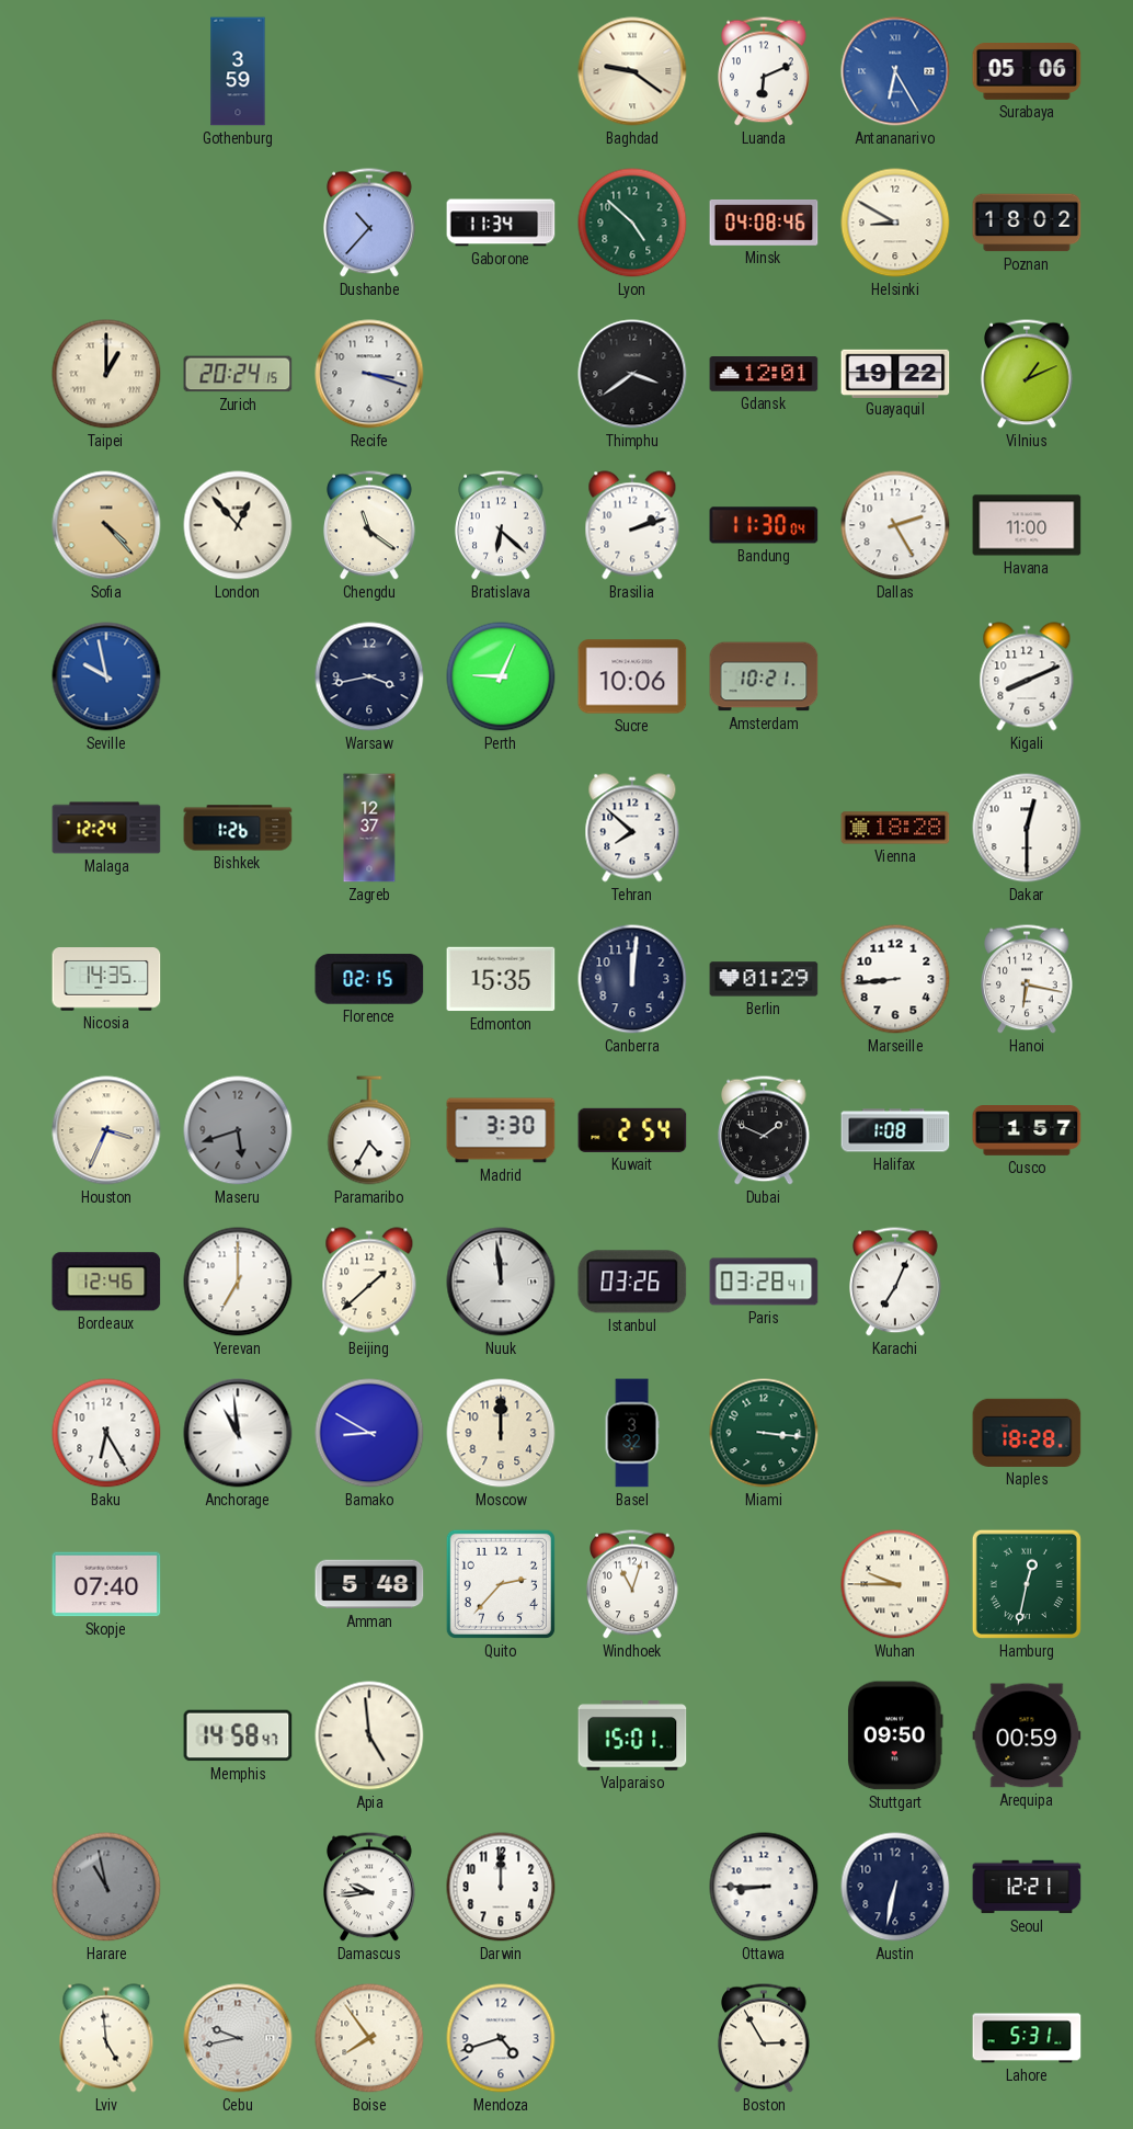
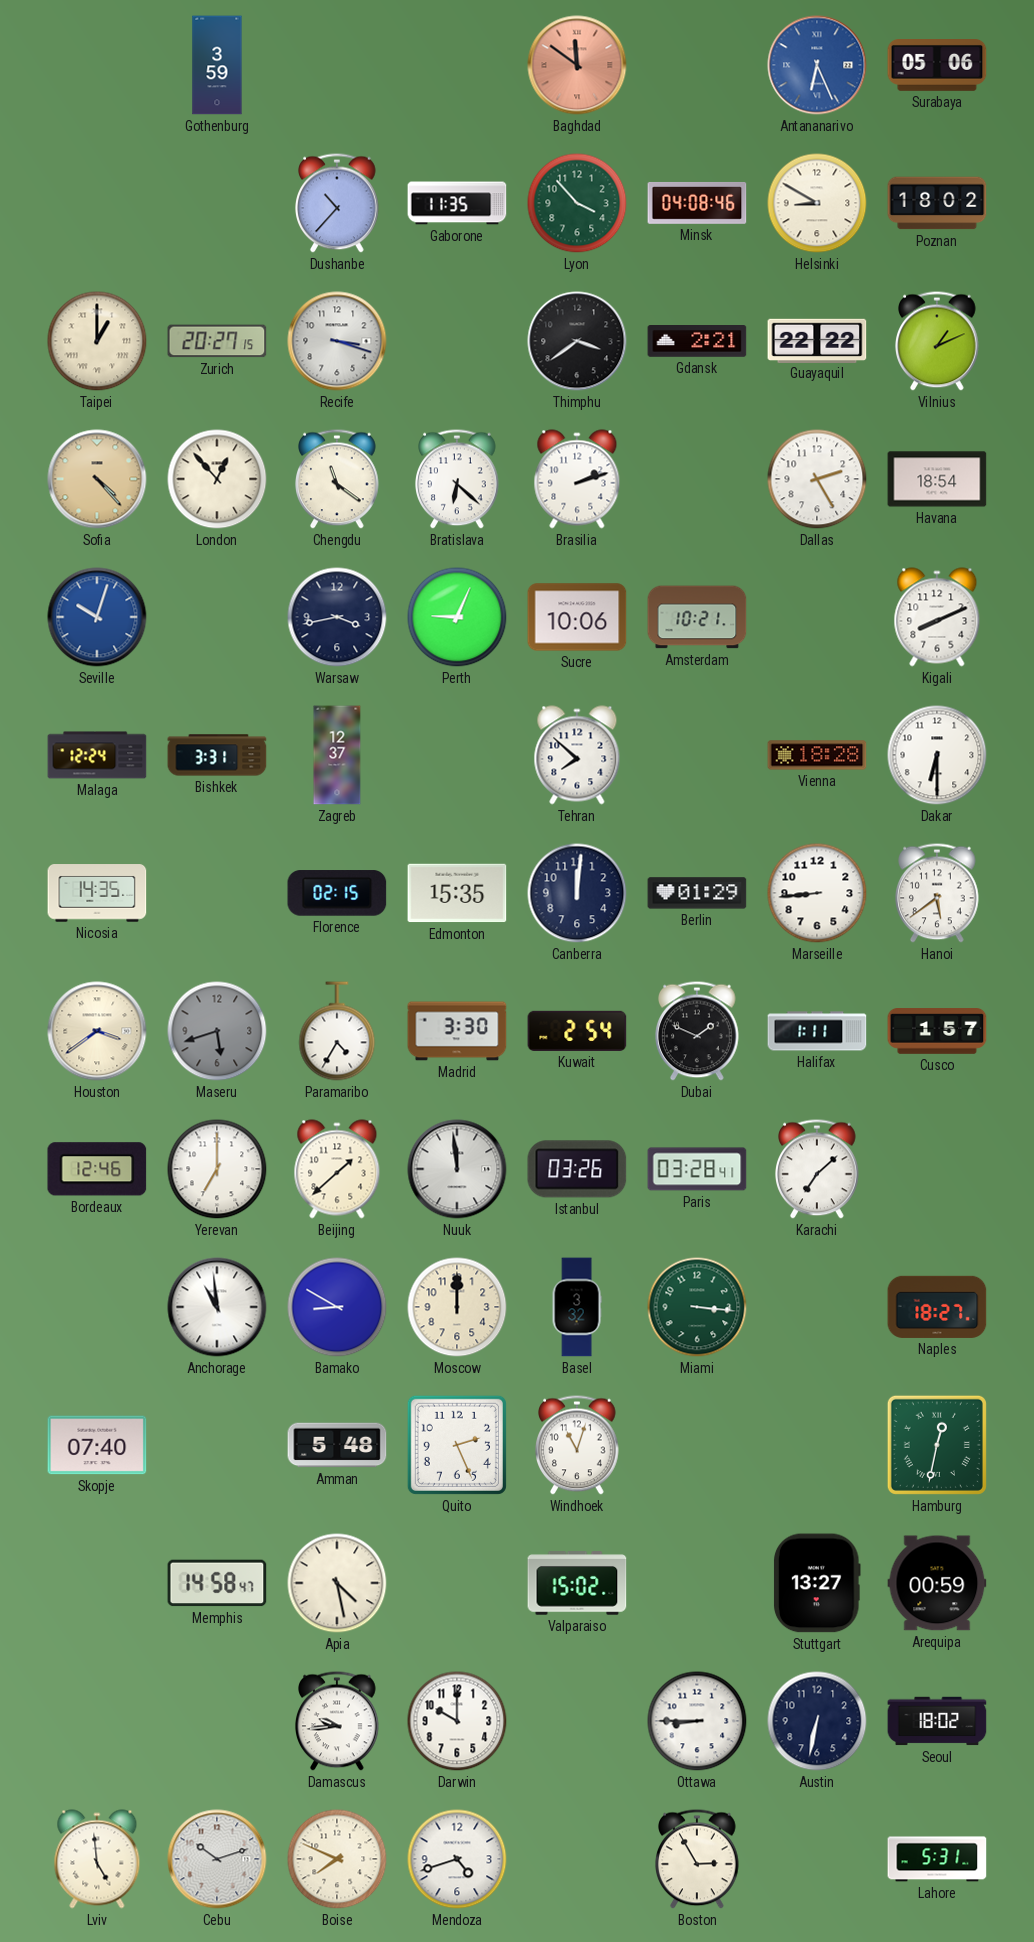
Baghdad: 9:21 -> 11:51 (577, 65)
Baghdad dial: cream -> salmon (577, 65)
Luanda: 6:11 -> none (765, 71)
Antananarivo: 6:25 -> 6:26 (817, 65)
Gaborone: 11:34 -> 11:35 (457, 203)
Lyon: 4:52 -> 3:53 (577, 203)
Zurich: 20:24 -> 20:27 (217, 341)
Gdansk: 12:01 -> 2:21 (697, 341)
Guayaquil: 19:22 -> 22:22 (817, 340)
Bandung: 11:30 -> none (764, 525)
Havana: 11:00 -> 18:54 (937, 479)
Seville: 9:58 -> 10:03 (97, 617)
Bishkek: 1:26 -> 3:31 (217, 755)
Dakar: 12:30 -> 6:30 (937, 755)
Hanoi: 6:17 -> 5:39 (938, 893)
Houston: 3:34 -> 3:39 (97, 1031)
Halifax: 1:08 -> 1:11 (817, 1031)
Karachi: 7:04 -> 7:08 (818, 1169)
Baku: 6:25 -> none (106, 1433)
Naples: 18:28 -> 18:27 (937, 1307)
Quito: 2:37 -> 2:26 (457, 1445)
Wuhan: 9:45 -> none (895, 1584)
Apia: 4:59 -> 4:28 (337, 1583)
Valparaiso: 15:01 -> 15:02 (577, 1583)
Stuttgart: 09:50 -> 13:27 (817, 1583)
Harare: 10:58 -> none (106, 1887)
Darwin: 12:00 -> 10:00 (457, 1721)
Seoul: 12:21 -> 18:02 (937, 1721)
Cebu: 9:43 -> 10:12 (217, 1859)
Boise: 7:54 -> 7:49 (337, 1859)
